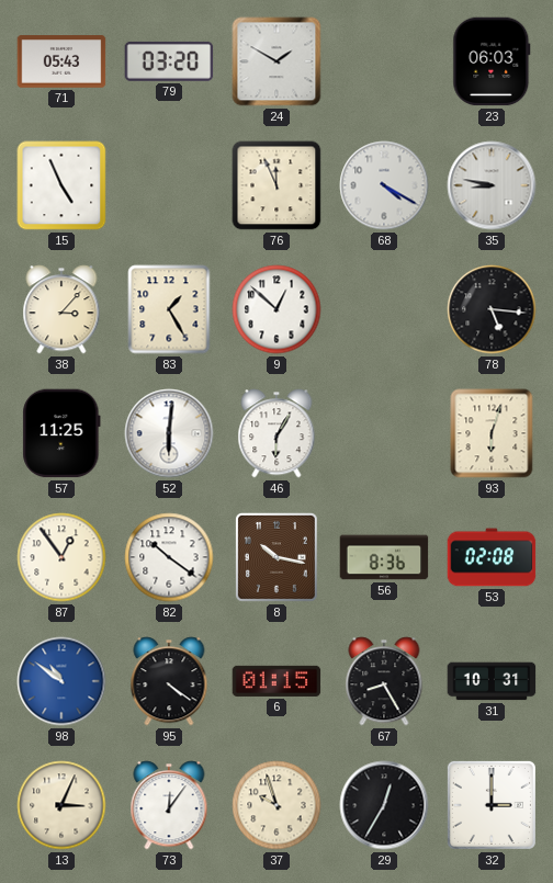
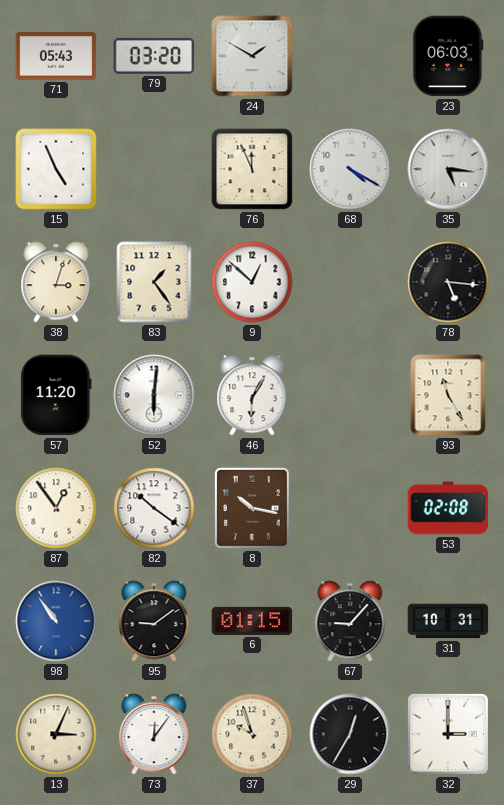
35: 8:47 -> 5:16 (448, 169)
38: 3:07 -> 3:03 (56, 282)
83: 1:25 -> 1:24 (154, 282)
57: 11:25 -> 11:20 (56, 395)
93: 6:03 -> 11:25 (448, 395)
56: 8:36 -> none (384, 557)
98: 10:51 -> 10:54 (56, 621)
95: 4:21 -> 9:09 (154, 621)
67: 8:25 -> 9:07 (350, 621)
